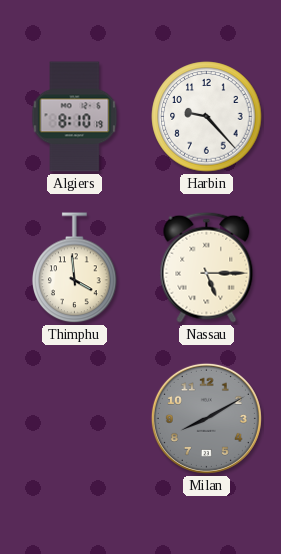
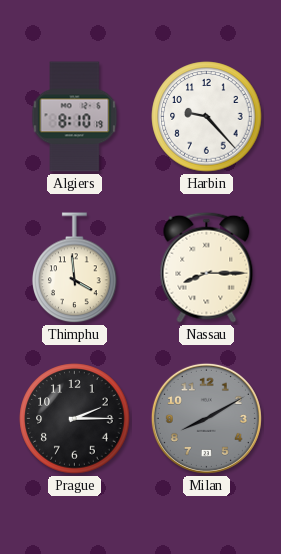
Nassau: 5:15 -> 8:15 (207, 267)
Prague: none -> 2:15 (75, 419)
